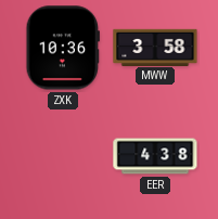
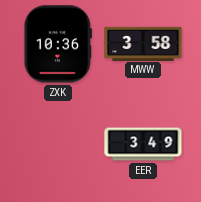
EER: 4:38 -> 3:49 (143, 144)
